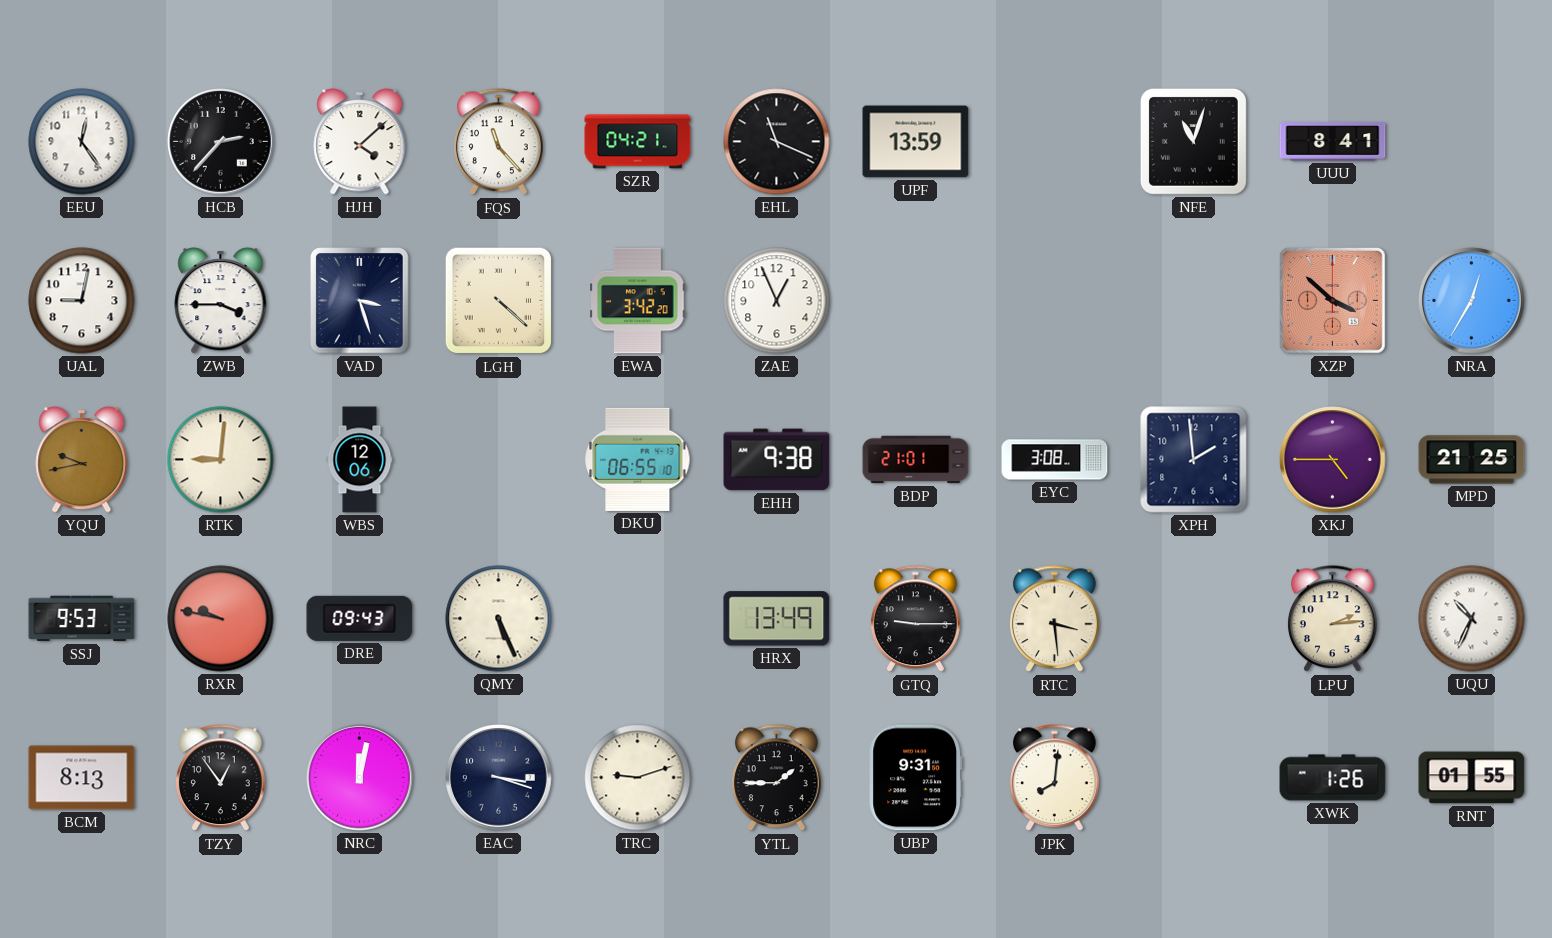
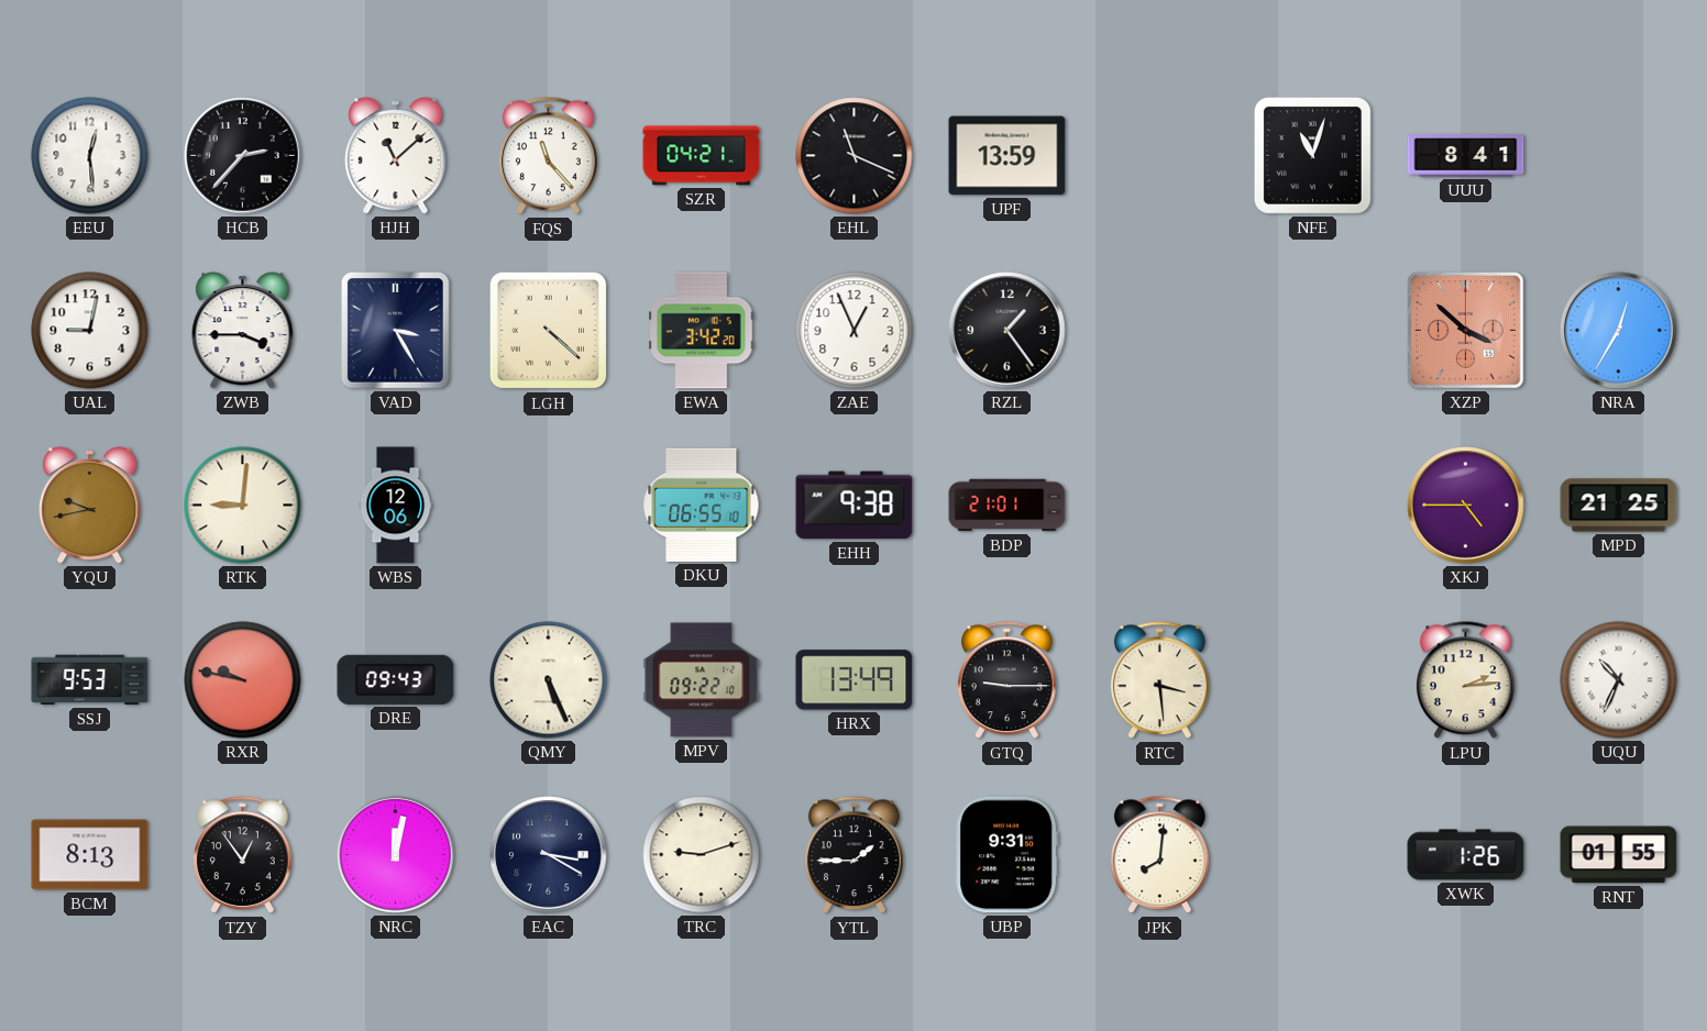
EEU: 12:24 -> 12:29 (90, 156)
HJH: 4:08 -> 11:08 (396, 156)
VAD: 3:27 -> 3:25 (396, 331)
RZL: none -> 1:24 (1007, 331)
EYC: 3:08 -> none (1055, 460)
XPH: 1:59 -> none (1194, 460)
MPV: none -> 09:22 (702, 680)
EAC: 3:18 -> 3:20 (549, 855)
